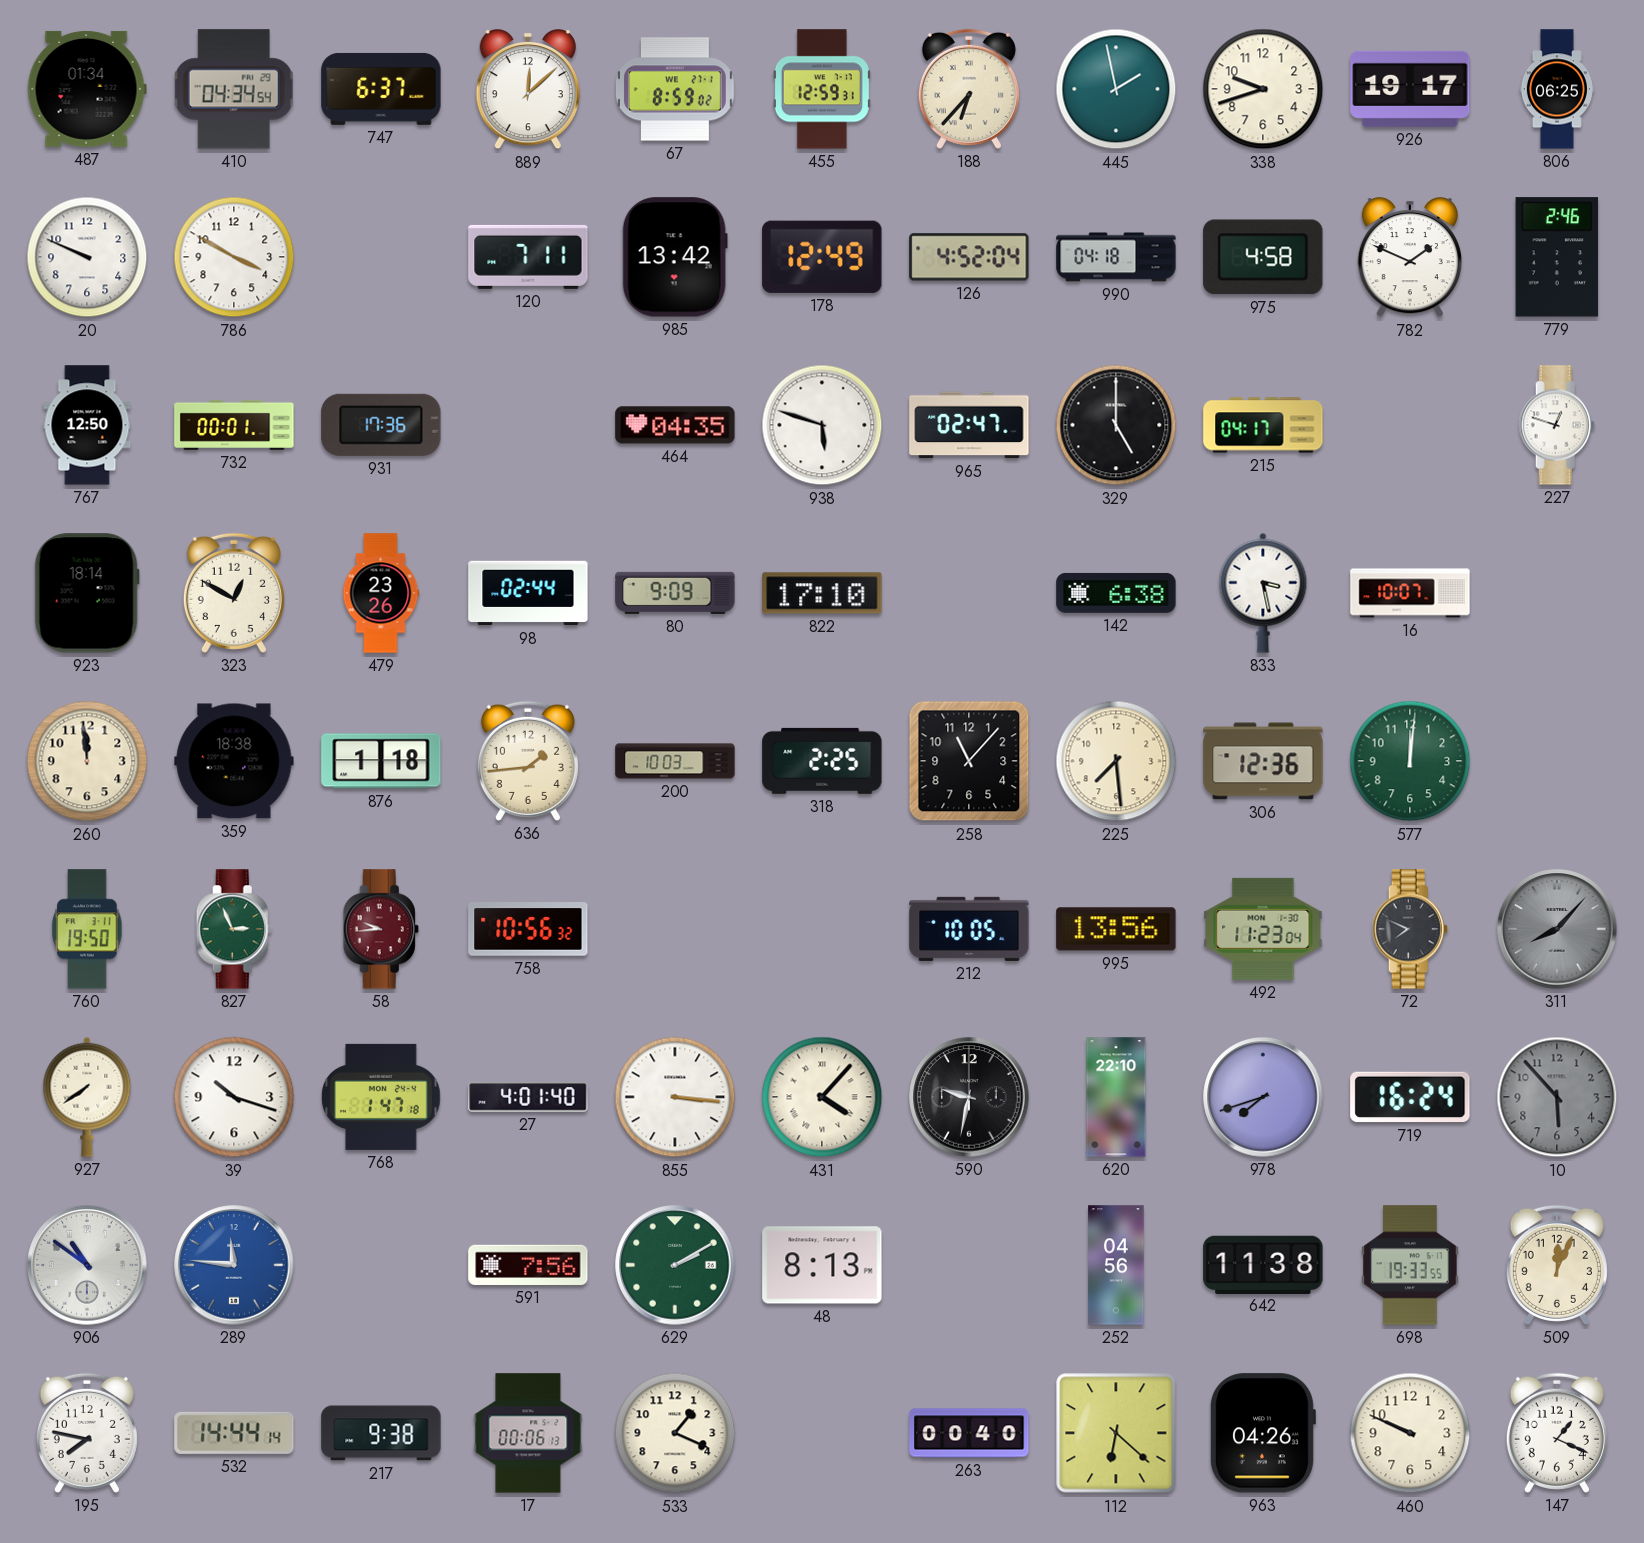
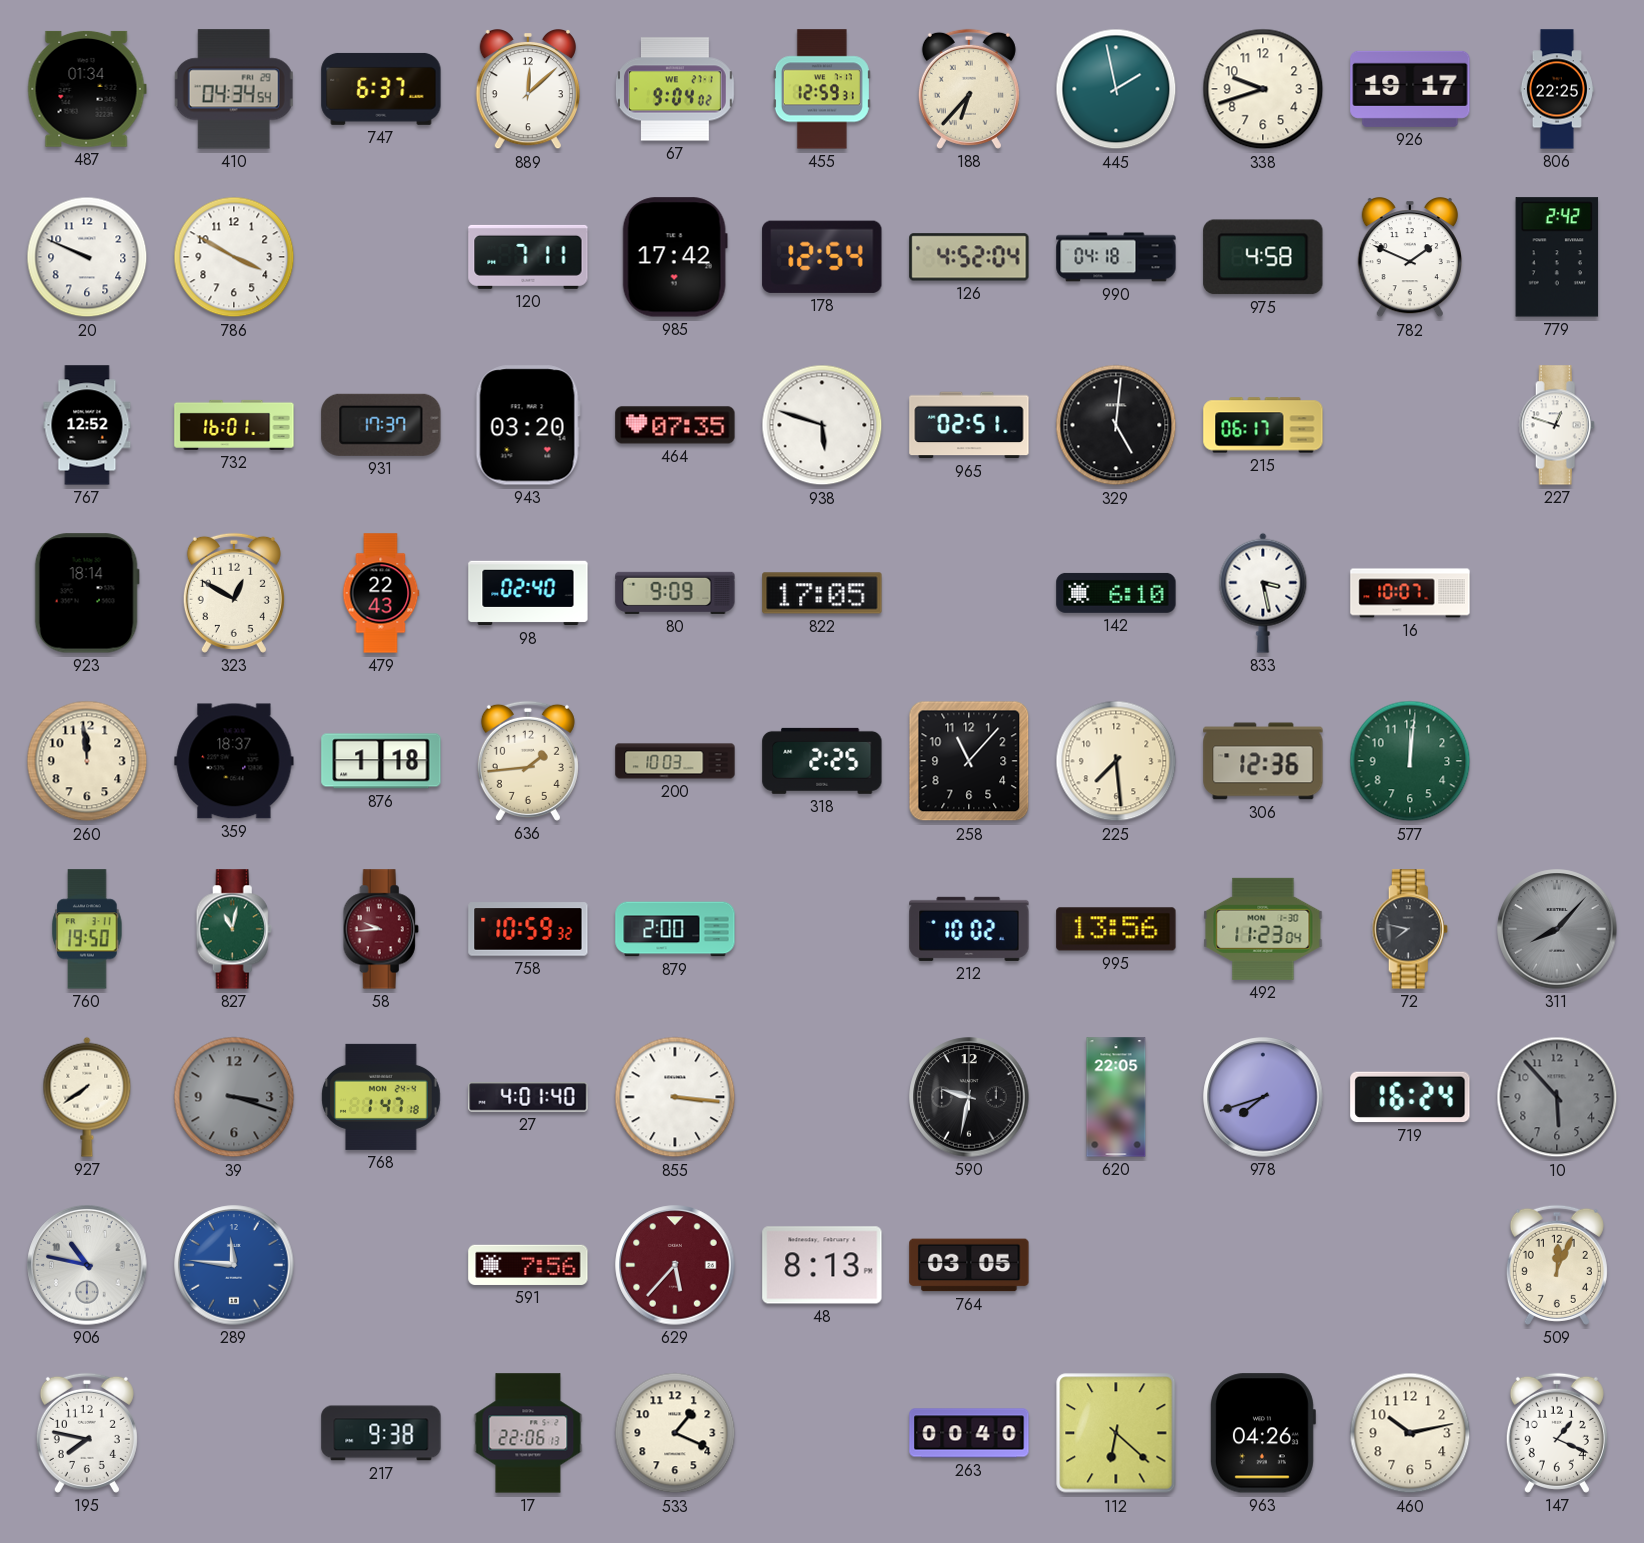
67: 8:59 -> 9:04 (676, 89)
806: 06:25 -> 22:25 (1557, 89)
985: 13:42 -> 17:42 (675, 257)
178: 12:49 -> 12:54 (822, 257)
779: 2:46 -> 2:42 (1557, 257)
767: 12:50 -> 12:52 (87, 425)
732: 00:01 -> 16:01 (234, 425)
931: 17:36 -> 17:37 (381, 425)
943: none -> 03:20 (528, 425)
464: 04:35 -> 07:35 (675, 425)
965: 02:47 -> 02:51 (969, 425)
329: 5:00 -> 5:01 (1116, 425)
215: 04:17 -> 06:17 (1263, 425)
479: 23:26 -> 22:43 (381, 593)
98: 02:44 -> 02:40 (528, 593)
822: 17:10 -> 17:05 (822, 593)
142: 6:38 -> 6:10 (1116, 593)
359: 18:38 -> 18:37 (234, 761)
827: 2:56 -> 11:02 (234, 929)
758: 10:56 -> 10:59 (528, 929)
879: none -> 2:00 (675, 929)
212: 10:05 -> 10:02 (969, 929)
72: 7:49 -> 7:47 (1410, 929)
39: 10:18 -> 3:18 (234, 1097)
39 dial: white -> grey (234, 1097)
431: 4:07 -> none (822, 1097)
620: 22:10 -> 22:05 (1116, 1097)
906: 10:51 -> 10:47 (87, 1265)
629: 2:10 -> 5:37 (675, 1265)
629 dial: green -> burgundy (675, 1265)
764: none -> 03:05 (969, 1265)
252: 04:56 -> none (1116, 1265)
642: 11:38 -> none (1263, 1264)
698: 19:33 -> none (1410, 1265)
532: 14:44 -> none (234, 1433)
17: 00:06 -> 22:06 (528, 1433)
460: 9:49 -> 10:13 (1410, 1433)
